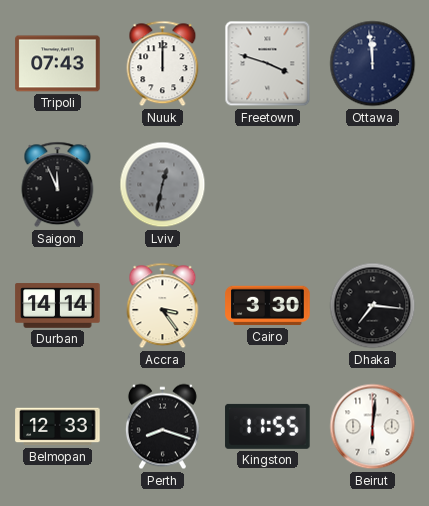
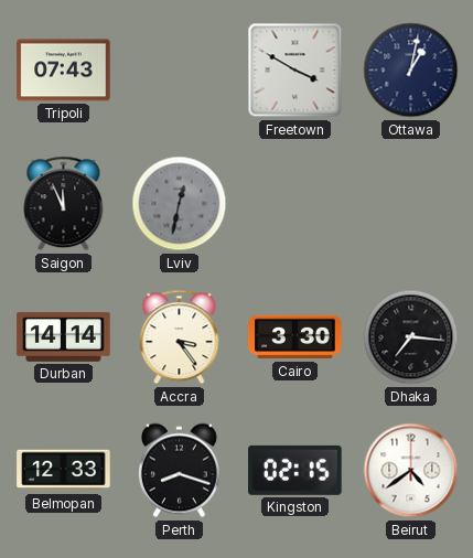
Nuuk: 12:00 -> none (163, 64)
Freetown: 3:48 -> 3:50 (295, 71)
Ottawa: 11:59 -> 1:02 (411, 71)
Kingston: 11:55 -> 02:15 (295, 470)
Beirut: 6:01 -> 4:39 (411, 471)
